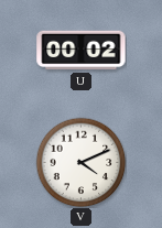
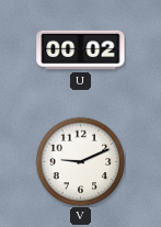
V: 4:11 -> 9:11 (80, 161)
